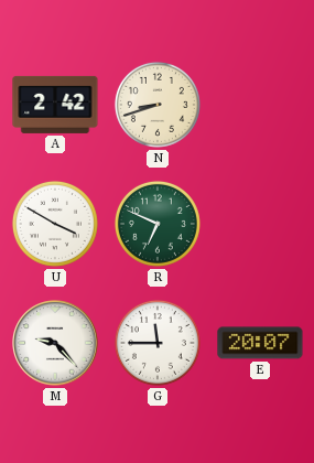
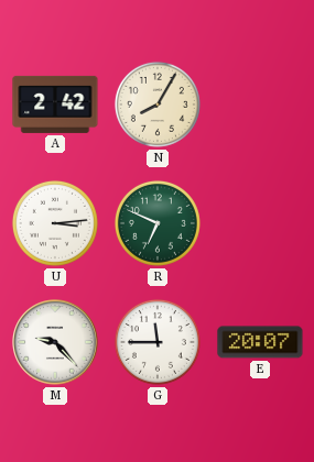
N: 8:42 -> 8:05 (158, 105)
U: 3:50 -> 3:14 (55, 223)
